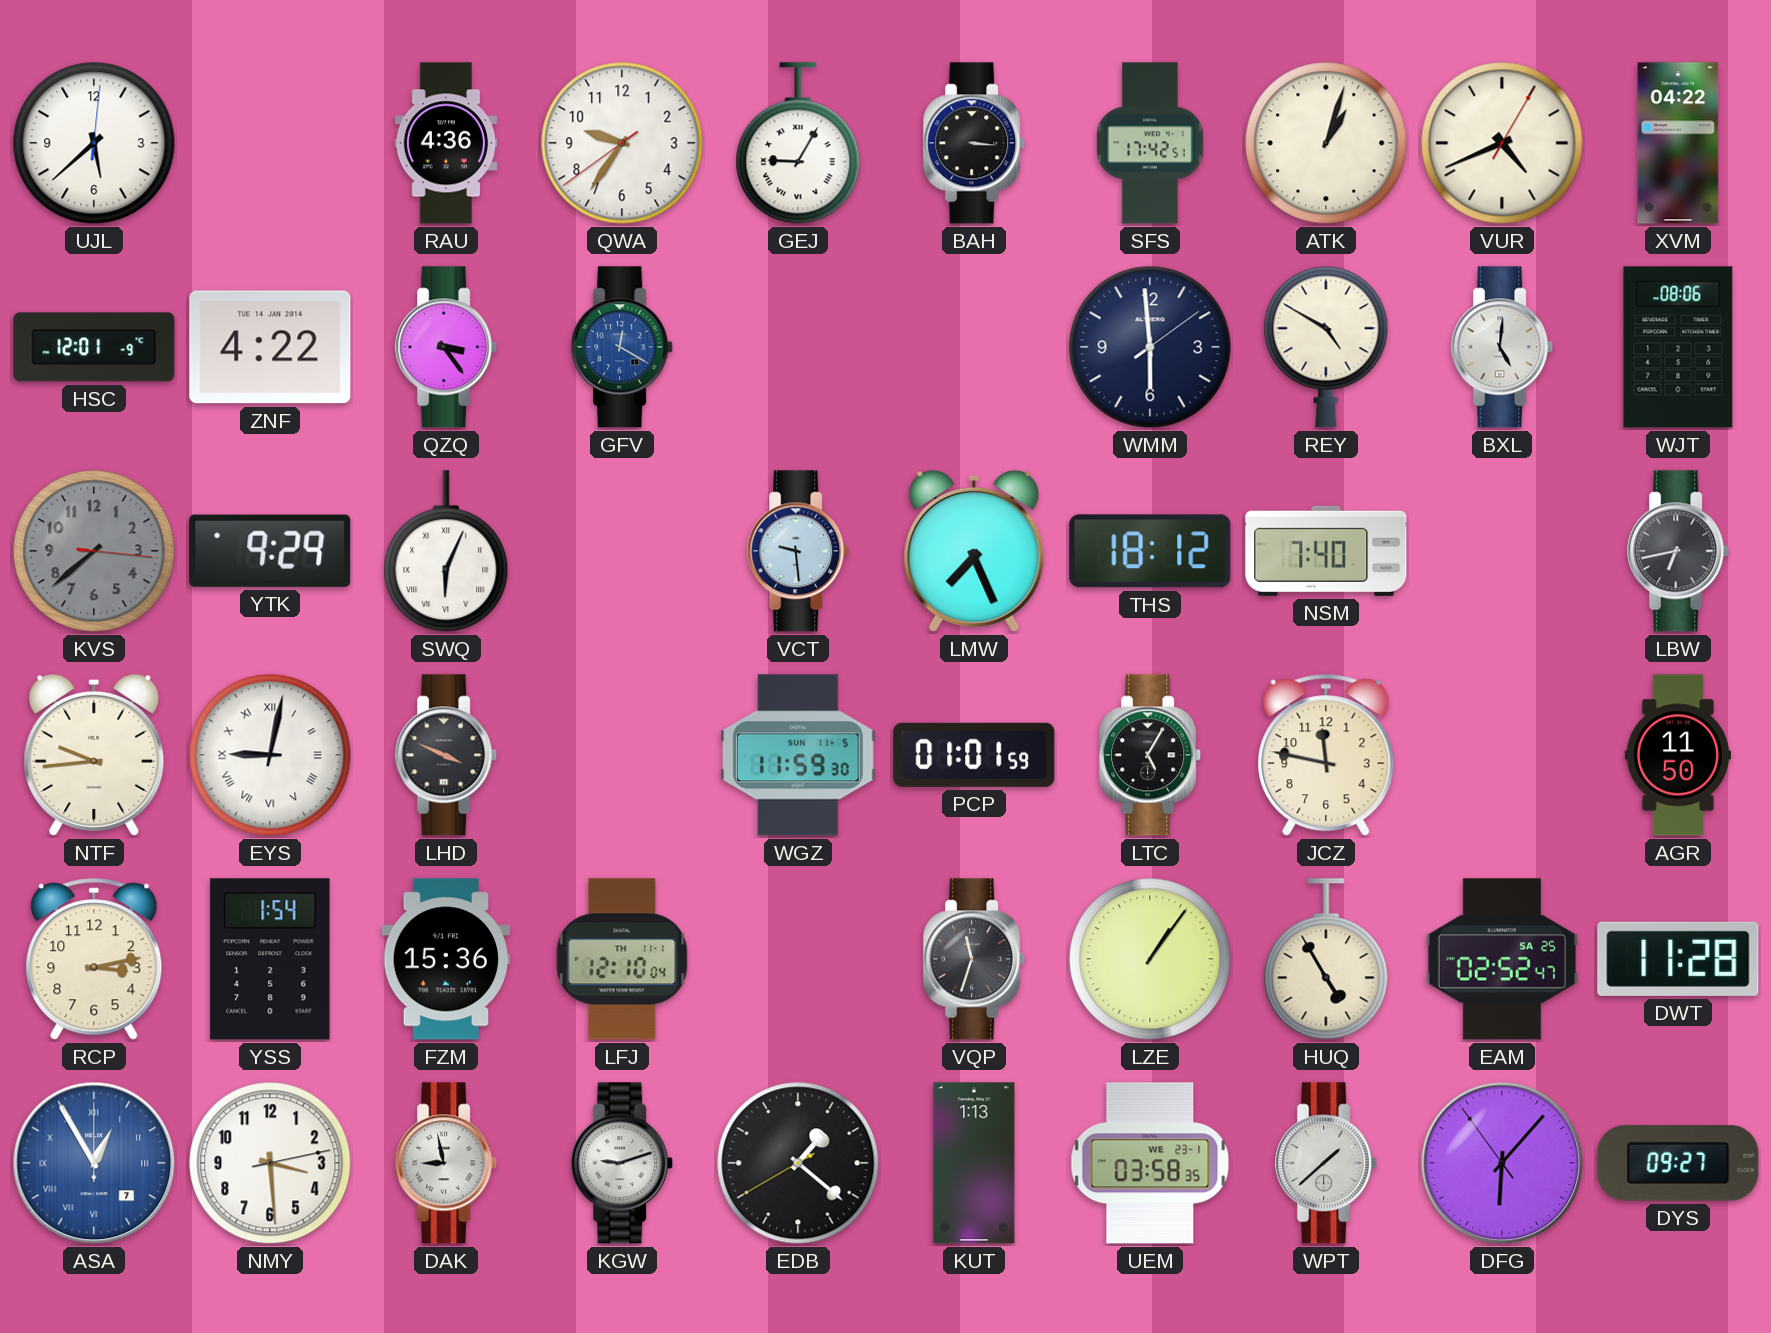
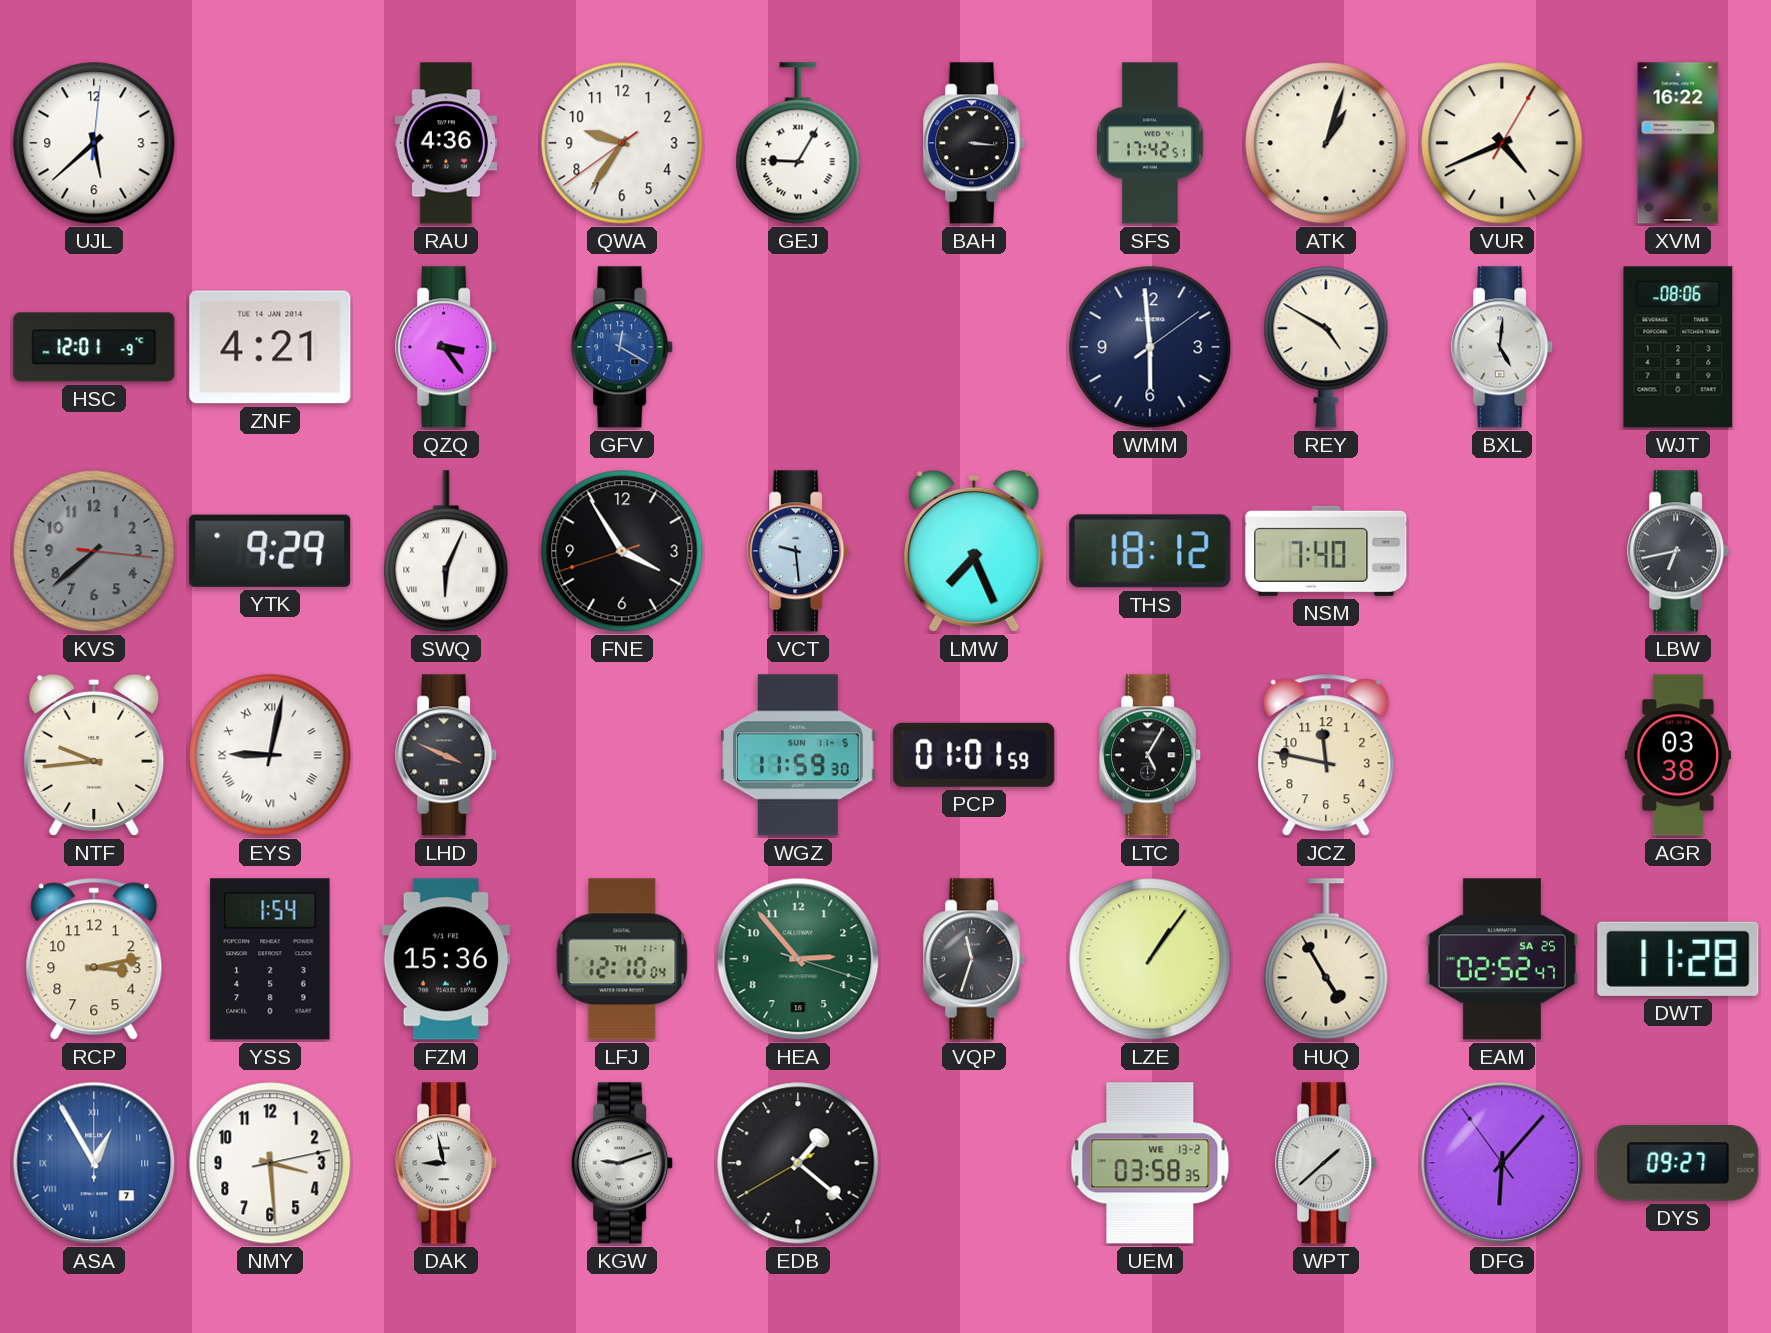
XVM: 04:22 -> 16:22 (1678, 143)
ZNF: 4:22 -> 4:21 (270, 347)
FNE: none -> 3:54 (622, 551)
AGR: 11:50 -> 03:38 (1678, 755)
HEA: none -> 2:53 (798, 959)
KUT: 1:13 -> none (974, 1163)
UEM date: WE 23-1 -> WE 13-2 (1150, 1163)
